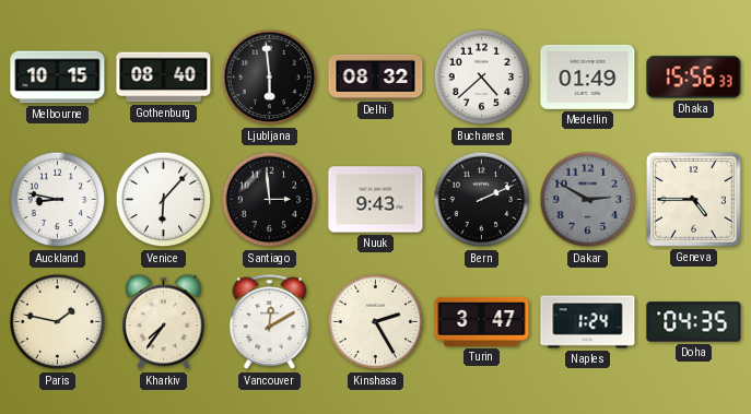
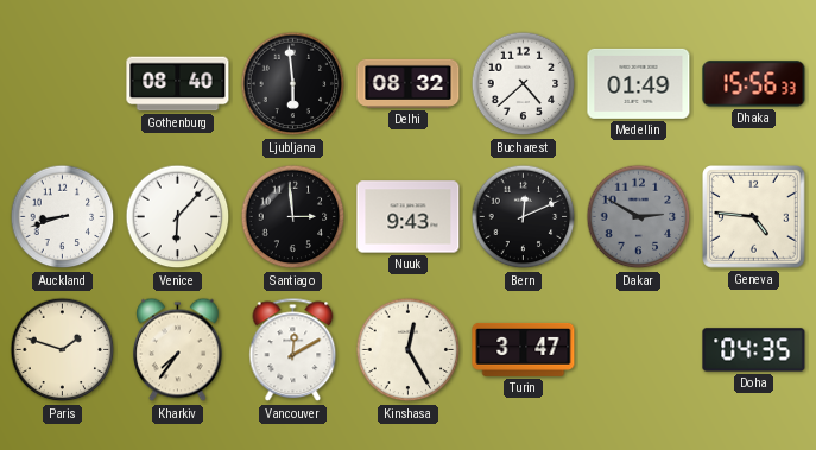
Melbourne: 10:15 -> none (58, 78)
Auckland: 8:47 -> 8:42 (63, 217)
Bern: 2:11 -> 12:11 (524, 217)
Geneva: 4:45 -> 4:46 (754, 217)
Paris: 1:47 -> 1:48 (63, 350)
Kinshasa: 2:25 -> 12:25 (409, 350)
Naples: 1:24 -> none (588, 322)
